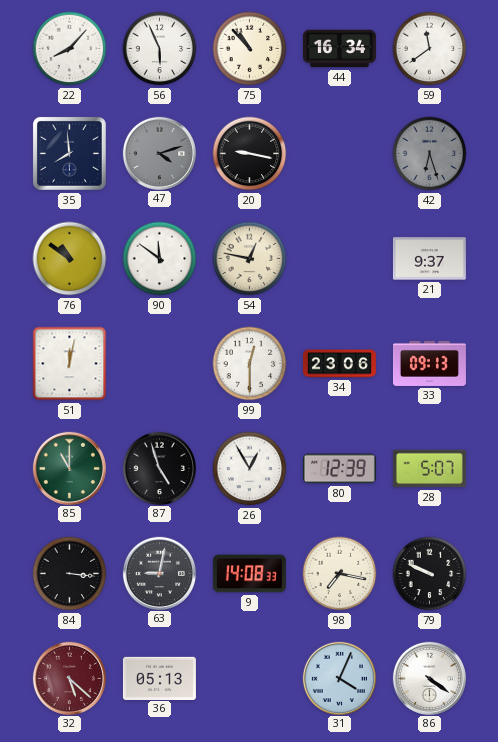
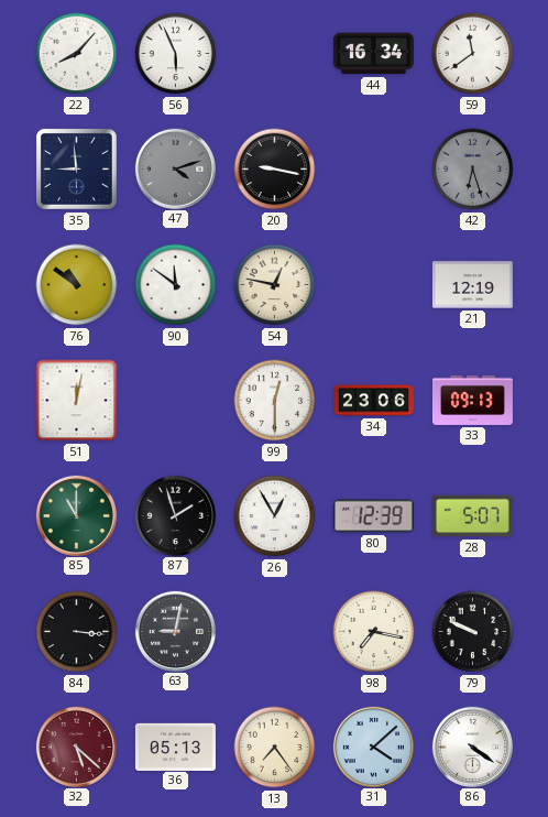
75: 10:53 -> none (250, 49)
35: 7:59 -> 8:59 (76, 168)
21: 9:37 -> 12:19 (472, 285)
87: 4:57 -> 1:57 (175, 515)
9: 14:08 -> none (249, 574)
13: none -> 7:24 (275, 748)
31: 4:04 -> 4:08 (373, 747)
